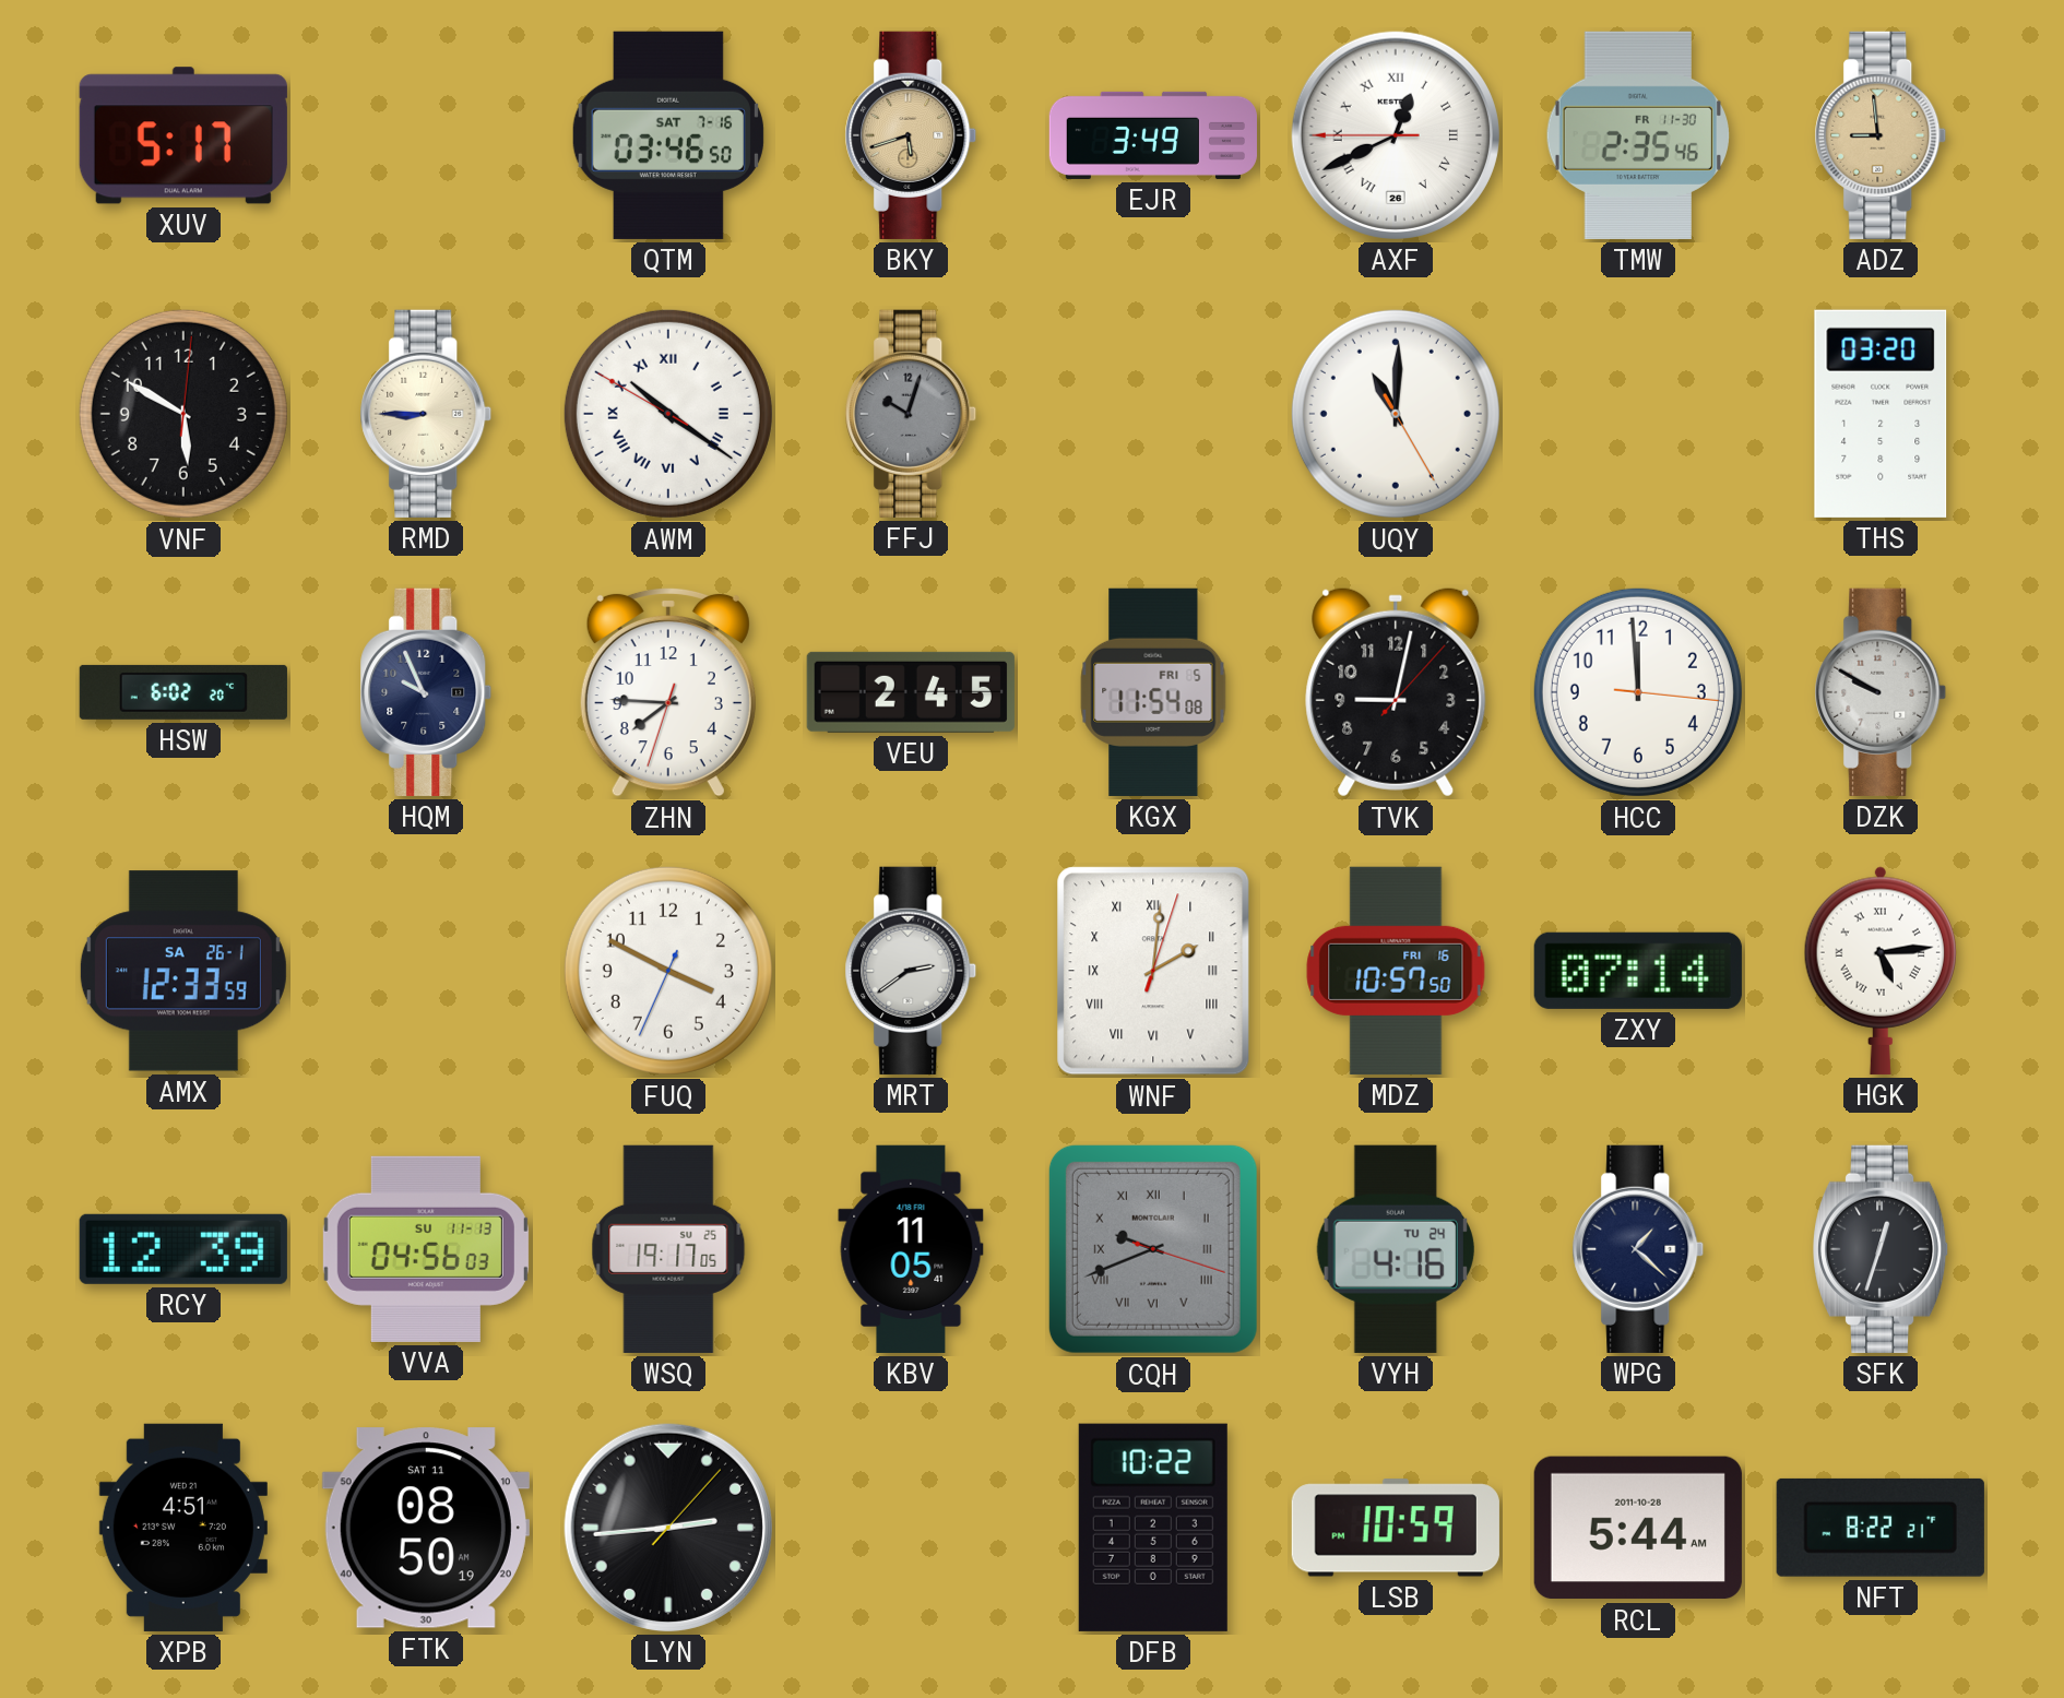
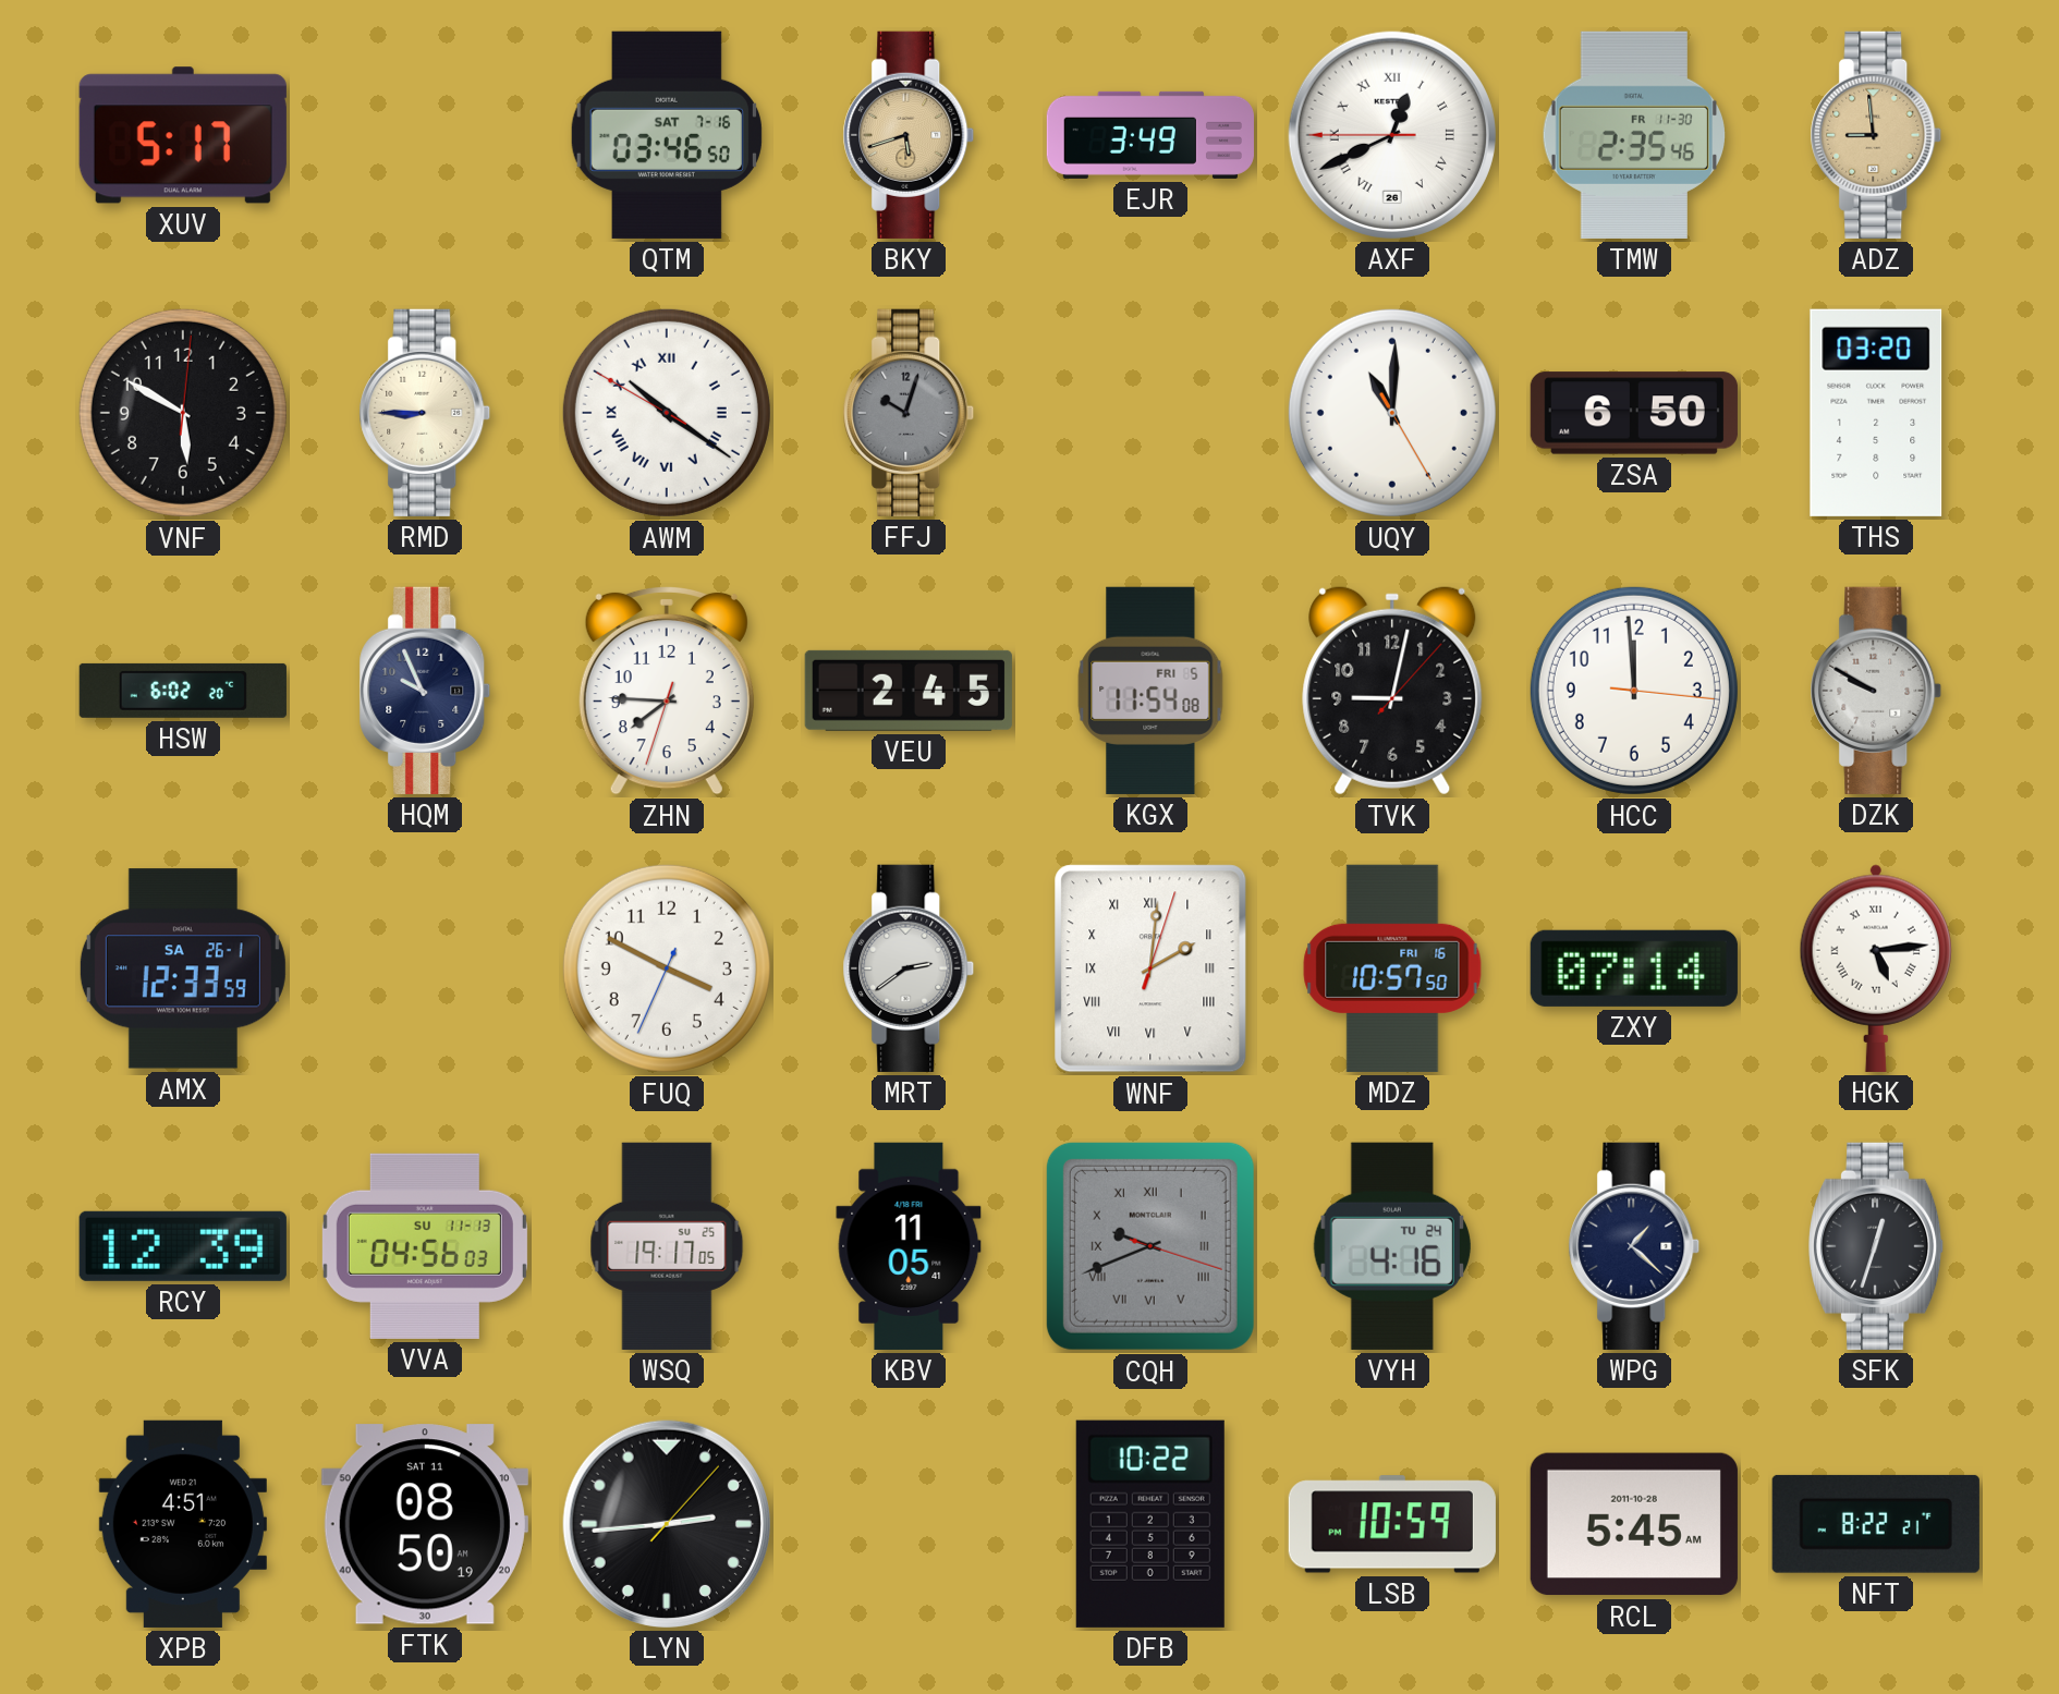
ZSA: none -> 6:50 (1634, 413)
RCL: 5:44 -> 5:45 (1634, 1524)
